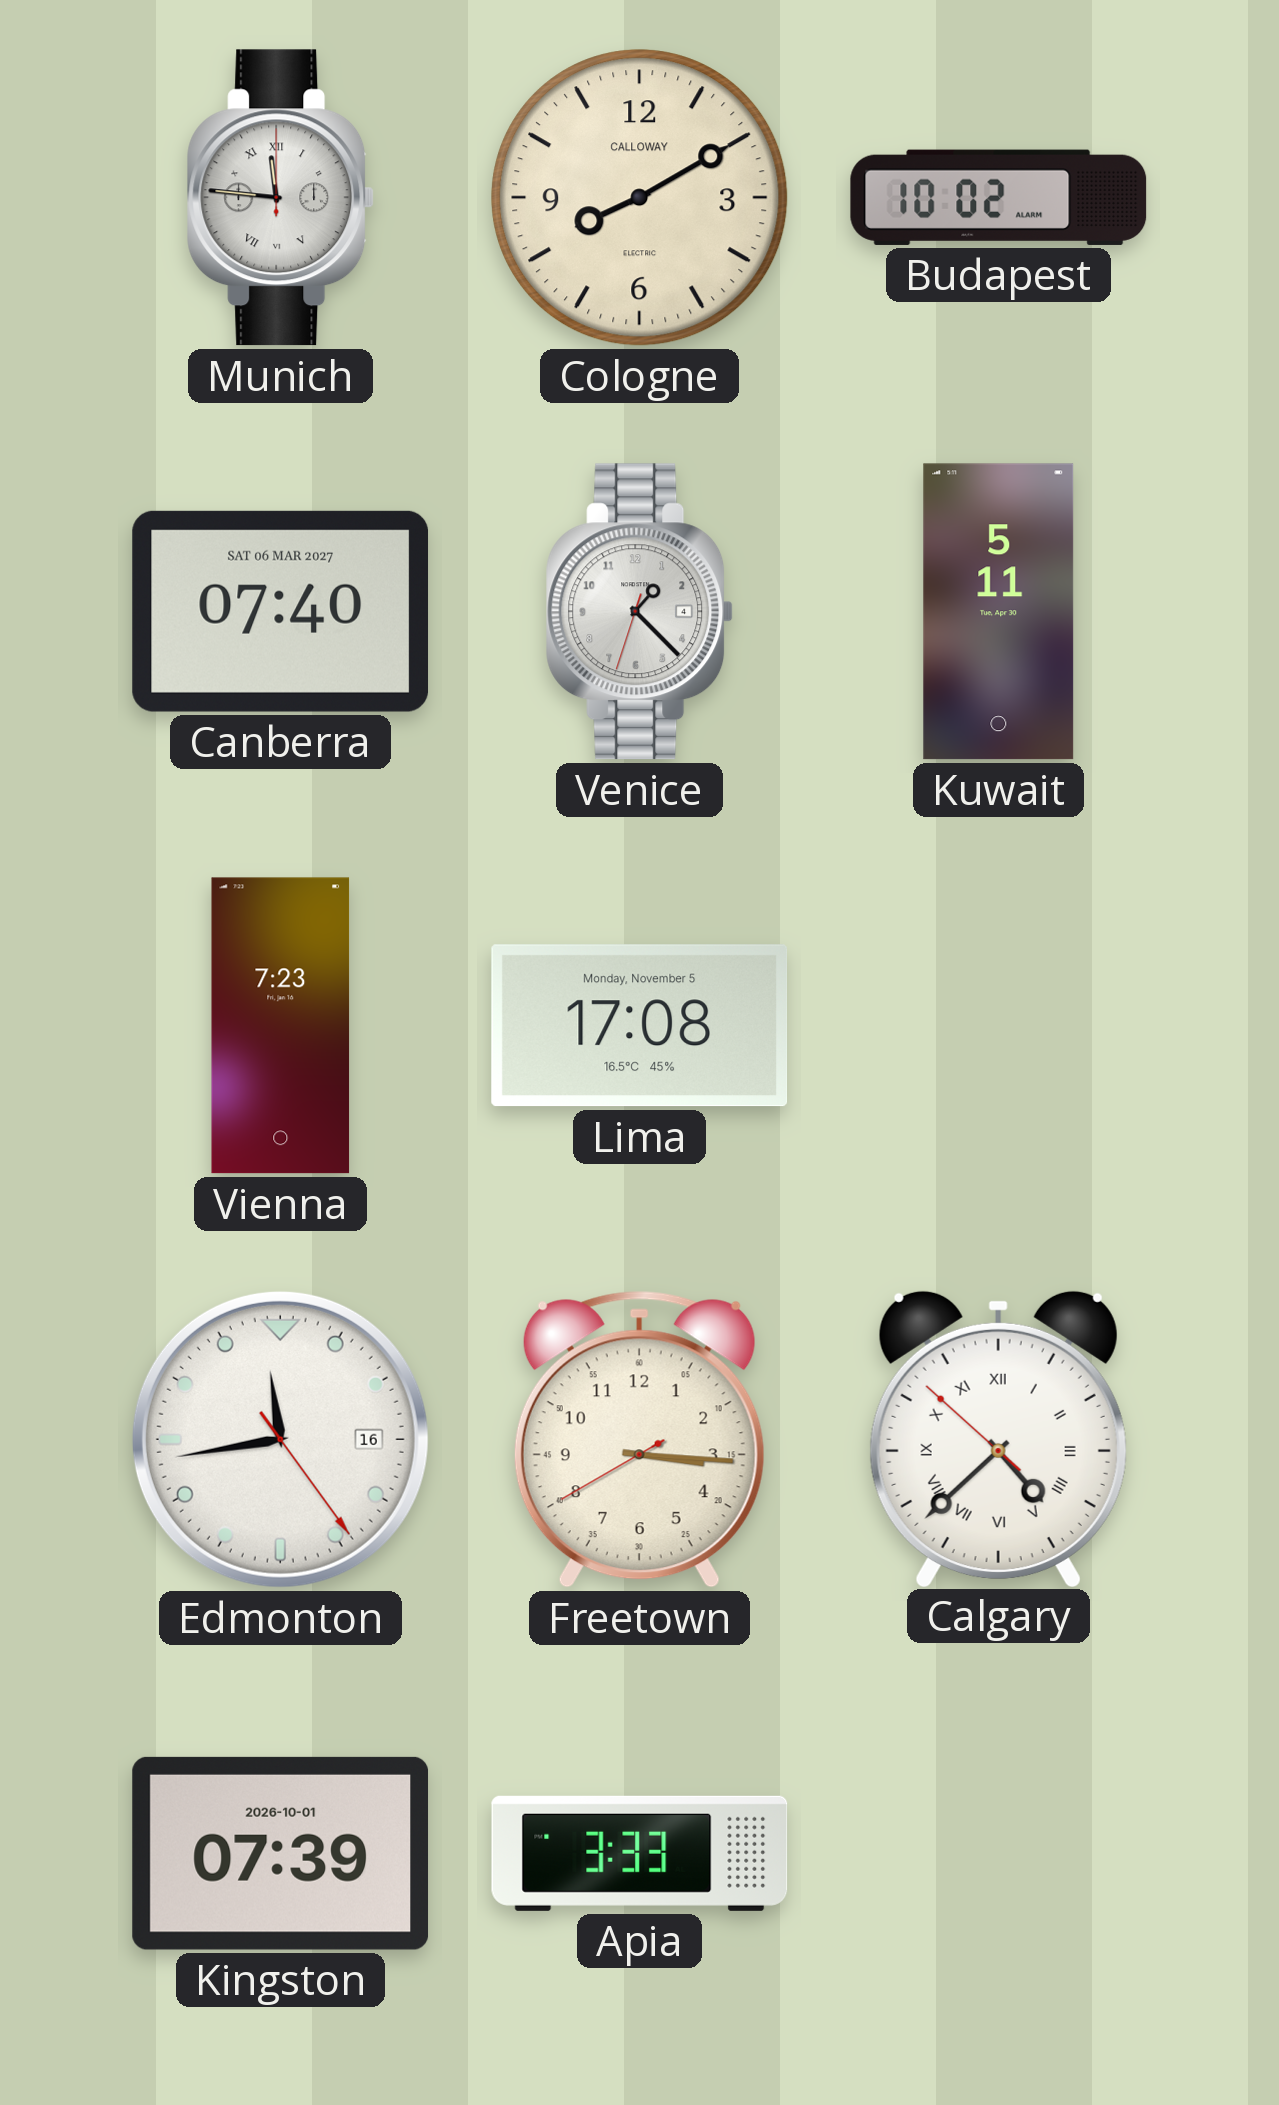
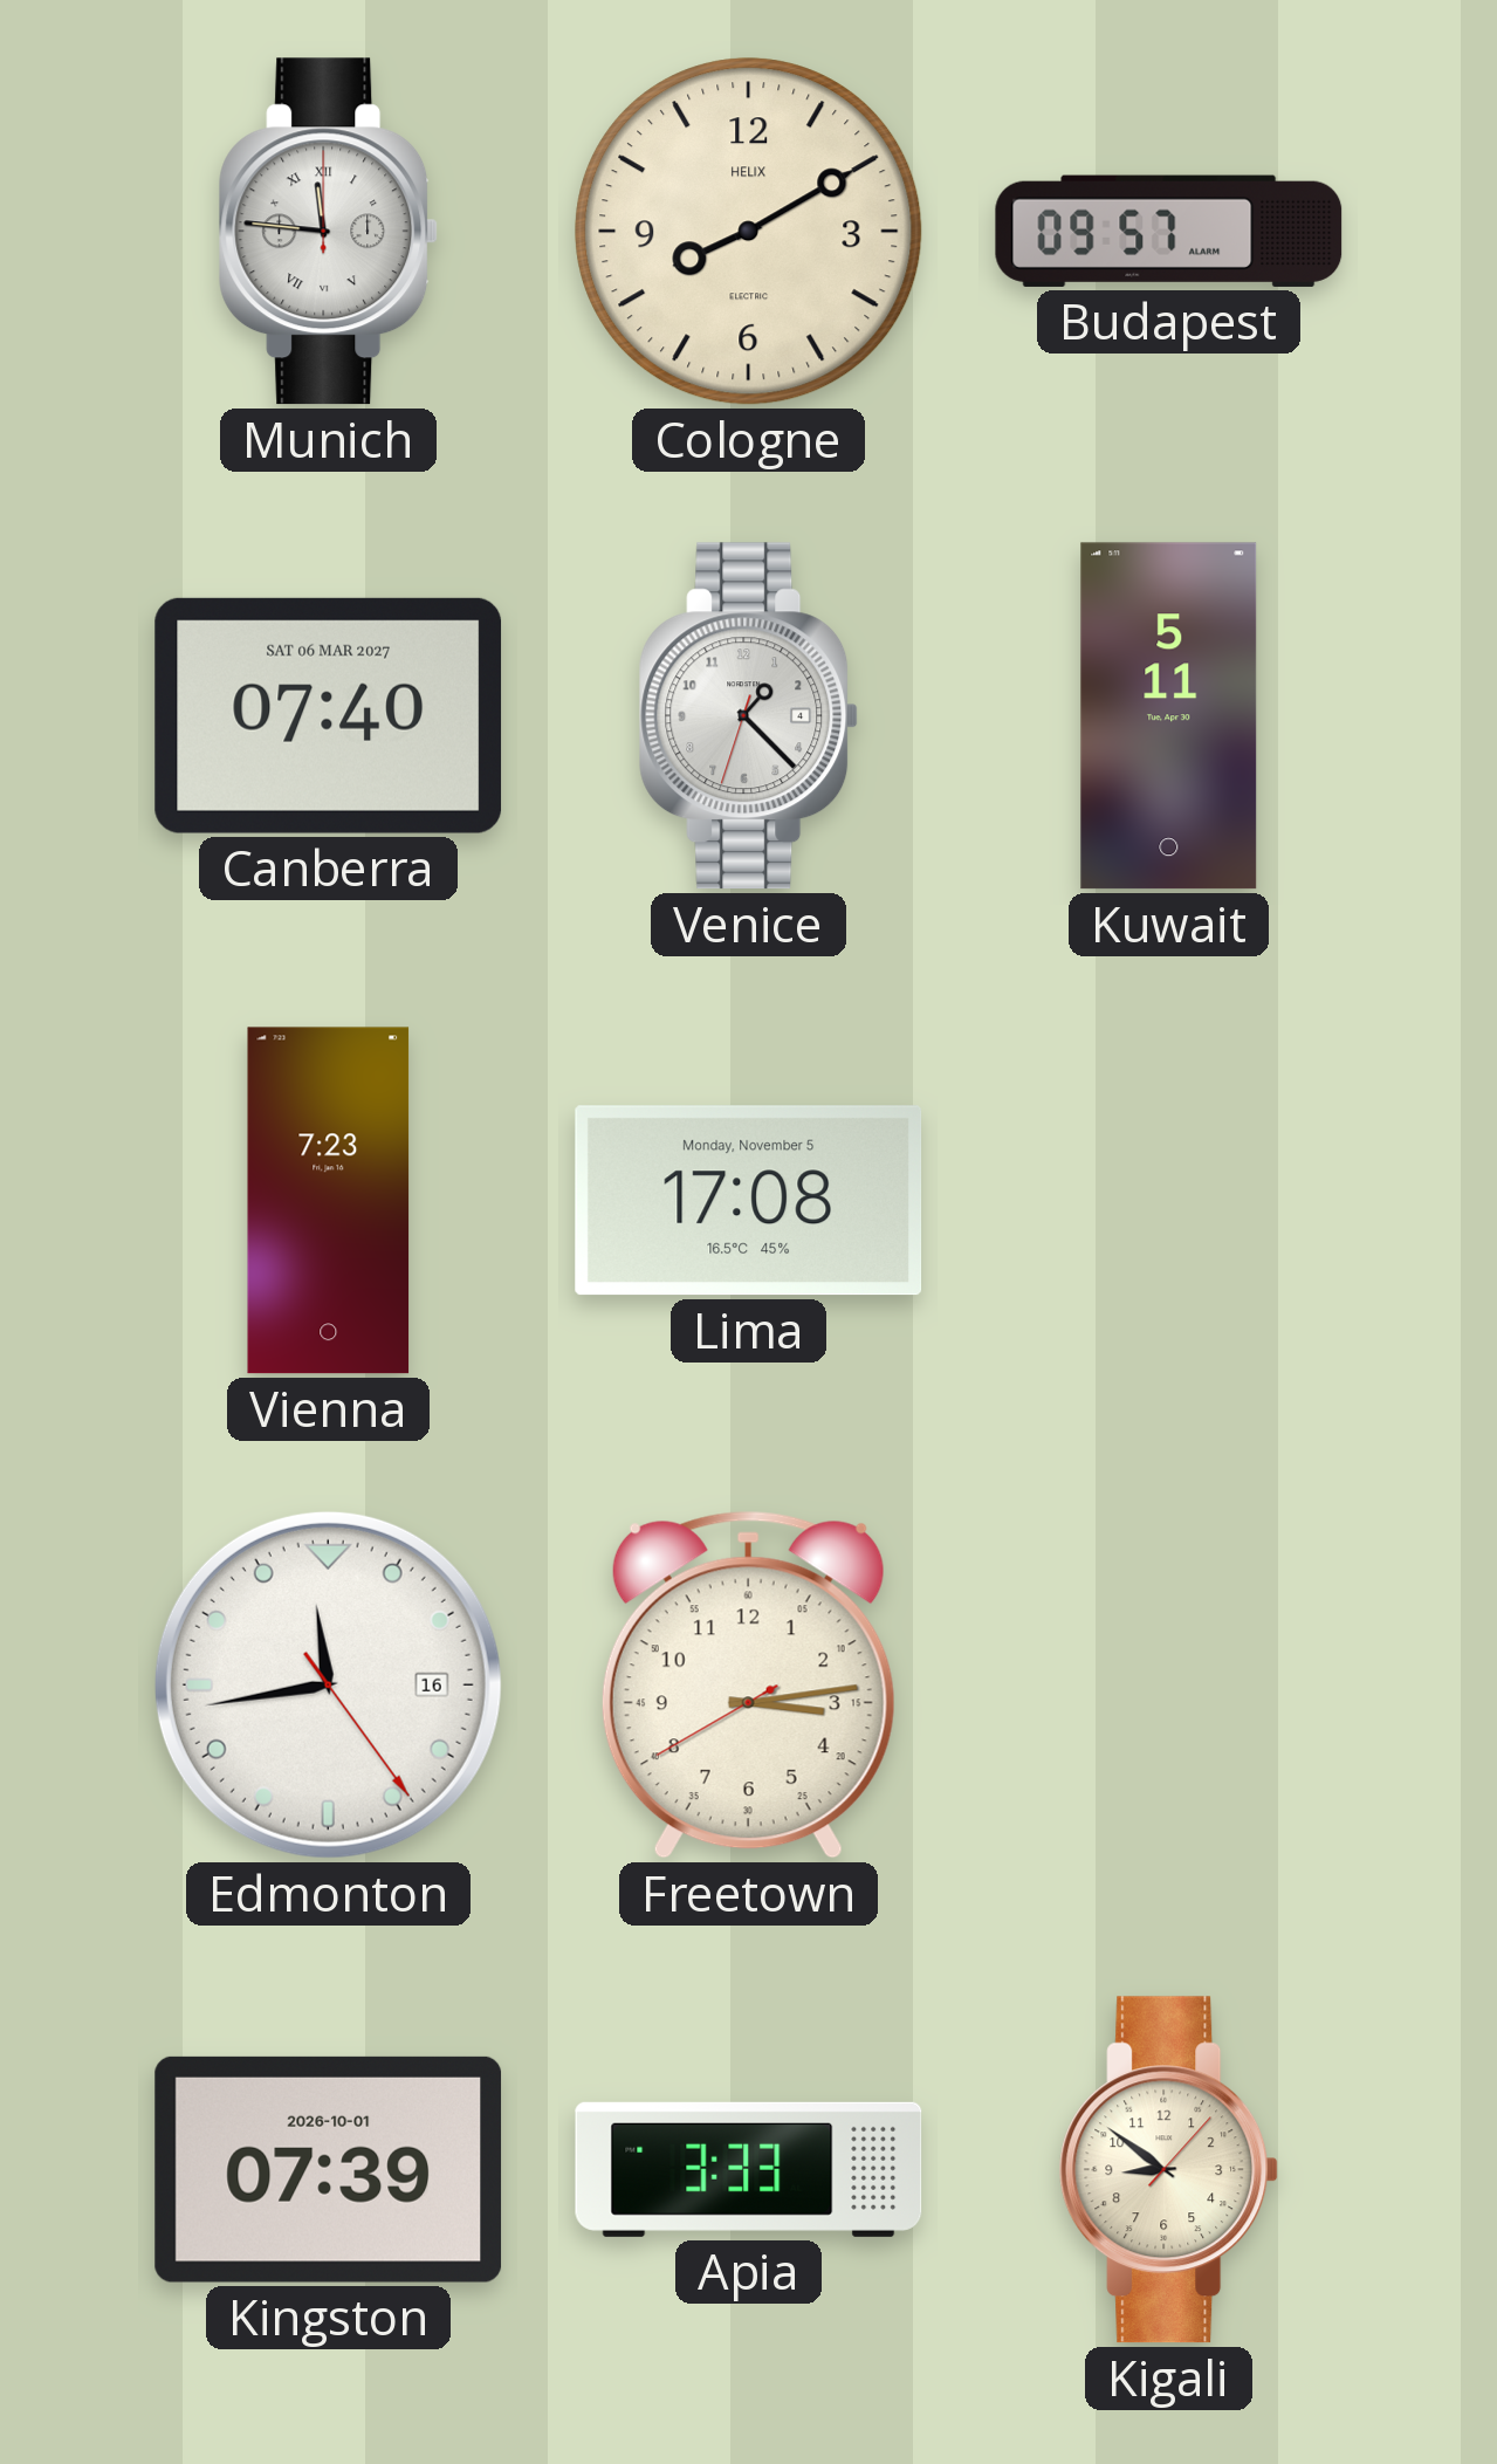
Cologne brand: CALLOWAY -> HELIX (749, 232)
Budapest: 10:02 -> 09:57 (1169, 231)
Freetown: 3:15 -> 3:13 (748, 1684)
Calgary: 4:37 -> none (998, 1438)
Kigali: none -> 8:51 (1169, 2170)
